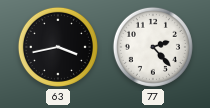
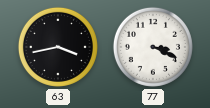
77: 2:23 -> 3:19 (153, 47)
